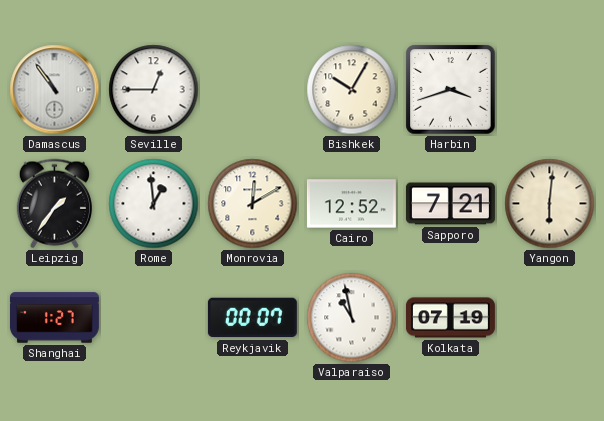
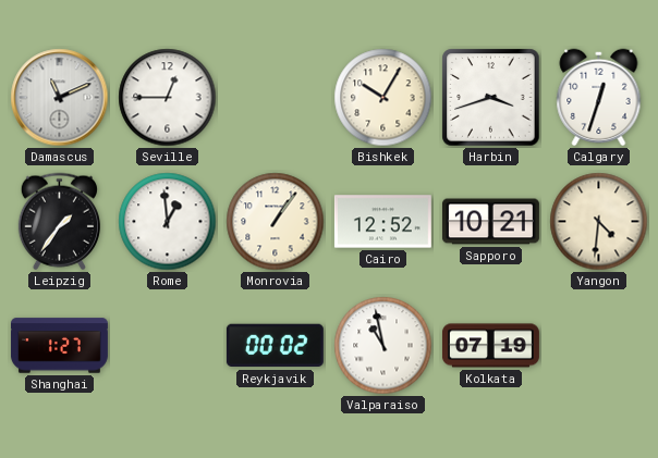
Damascus: 10:54 -> 11:11 (60, 98)
Calgary: none -> 12:33 (599, 98)
Monrovia: 12:10 -> 1:06 (276, 222)
Sapporo: 7:21 -> 10:21 (490, 222)
Yangon: 6:01 -> 4:31 (599, 222)
Reykjavik: 00:07 -> 00:02 (275, 346)
